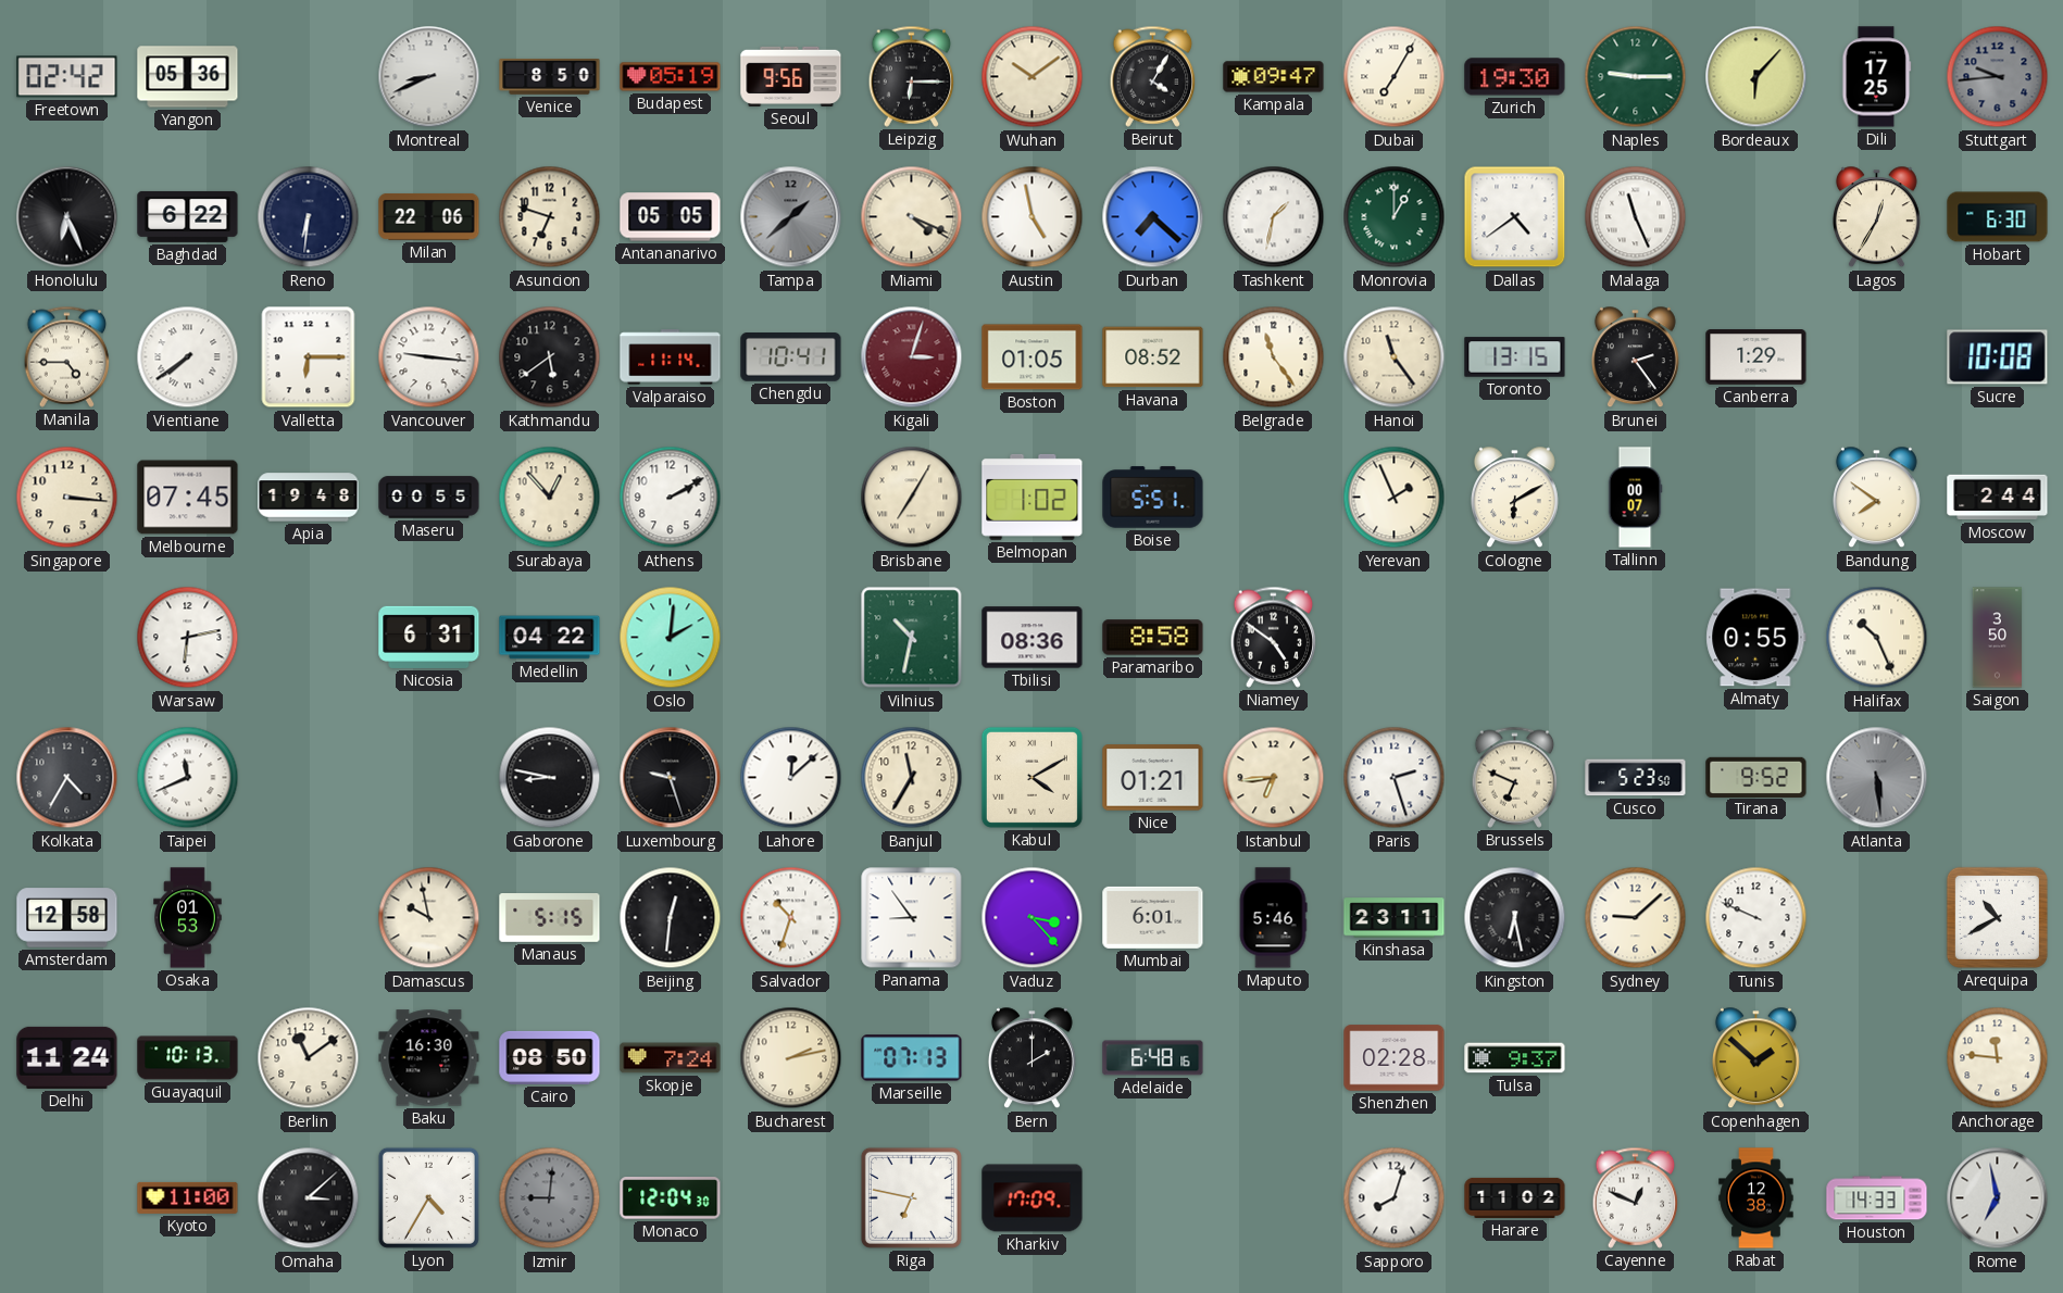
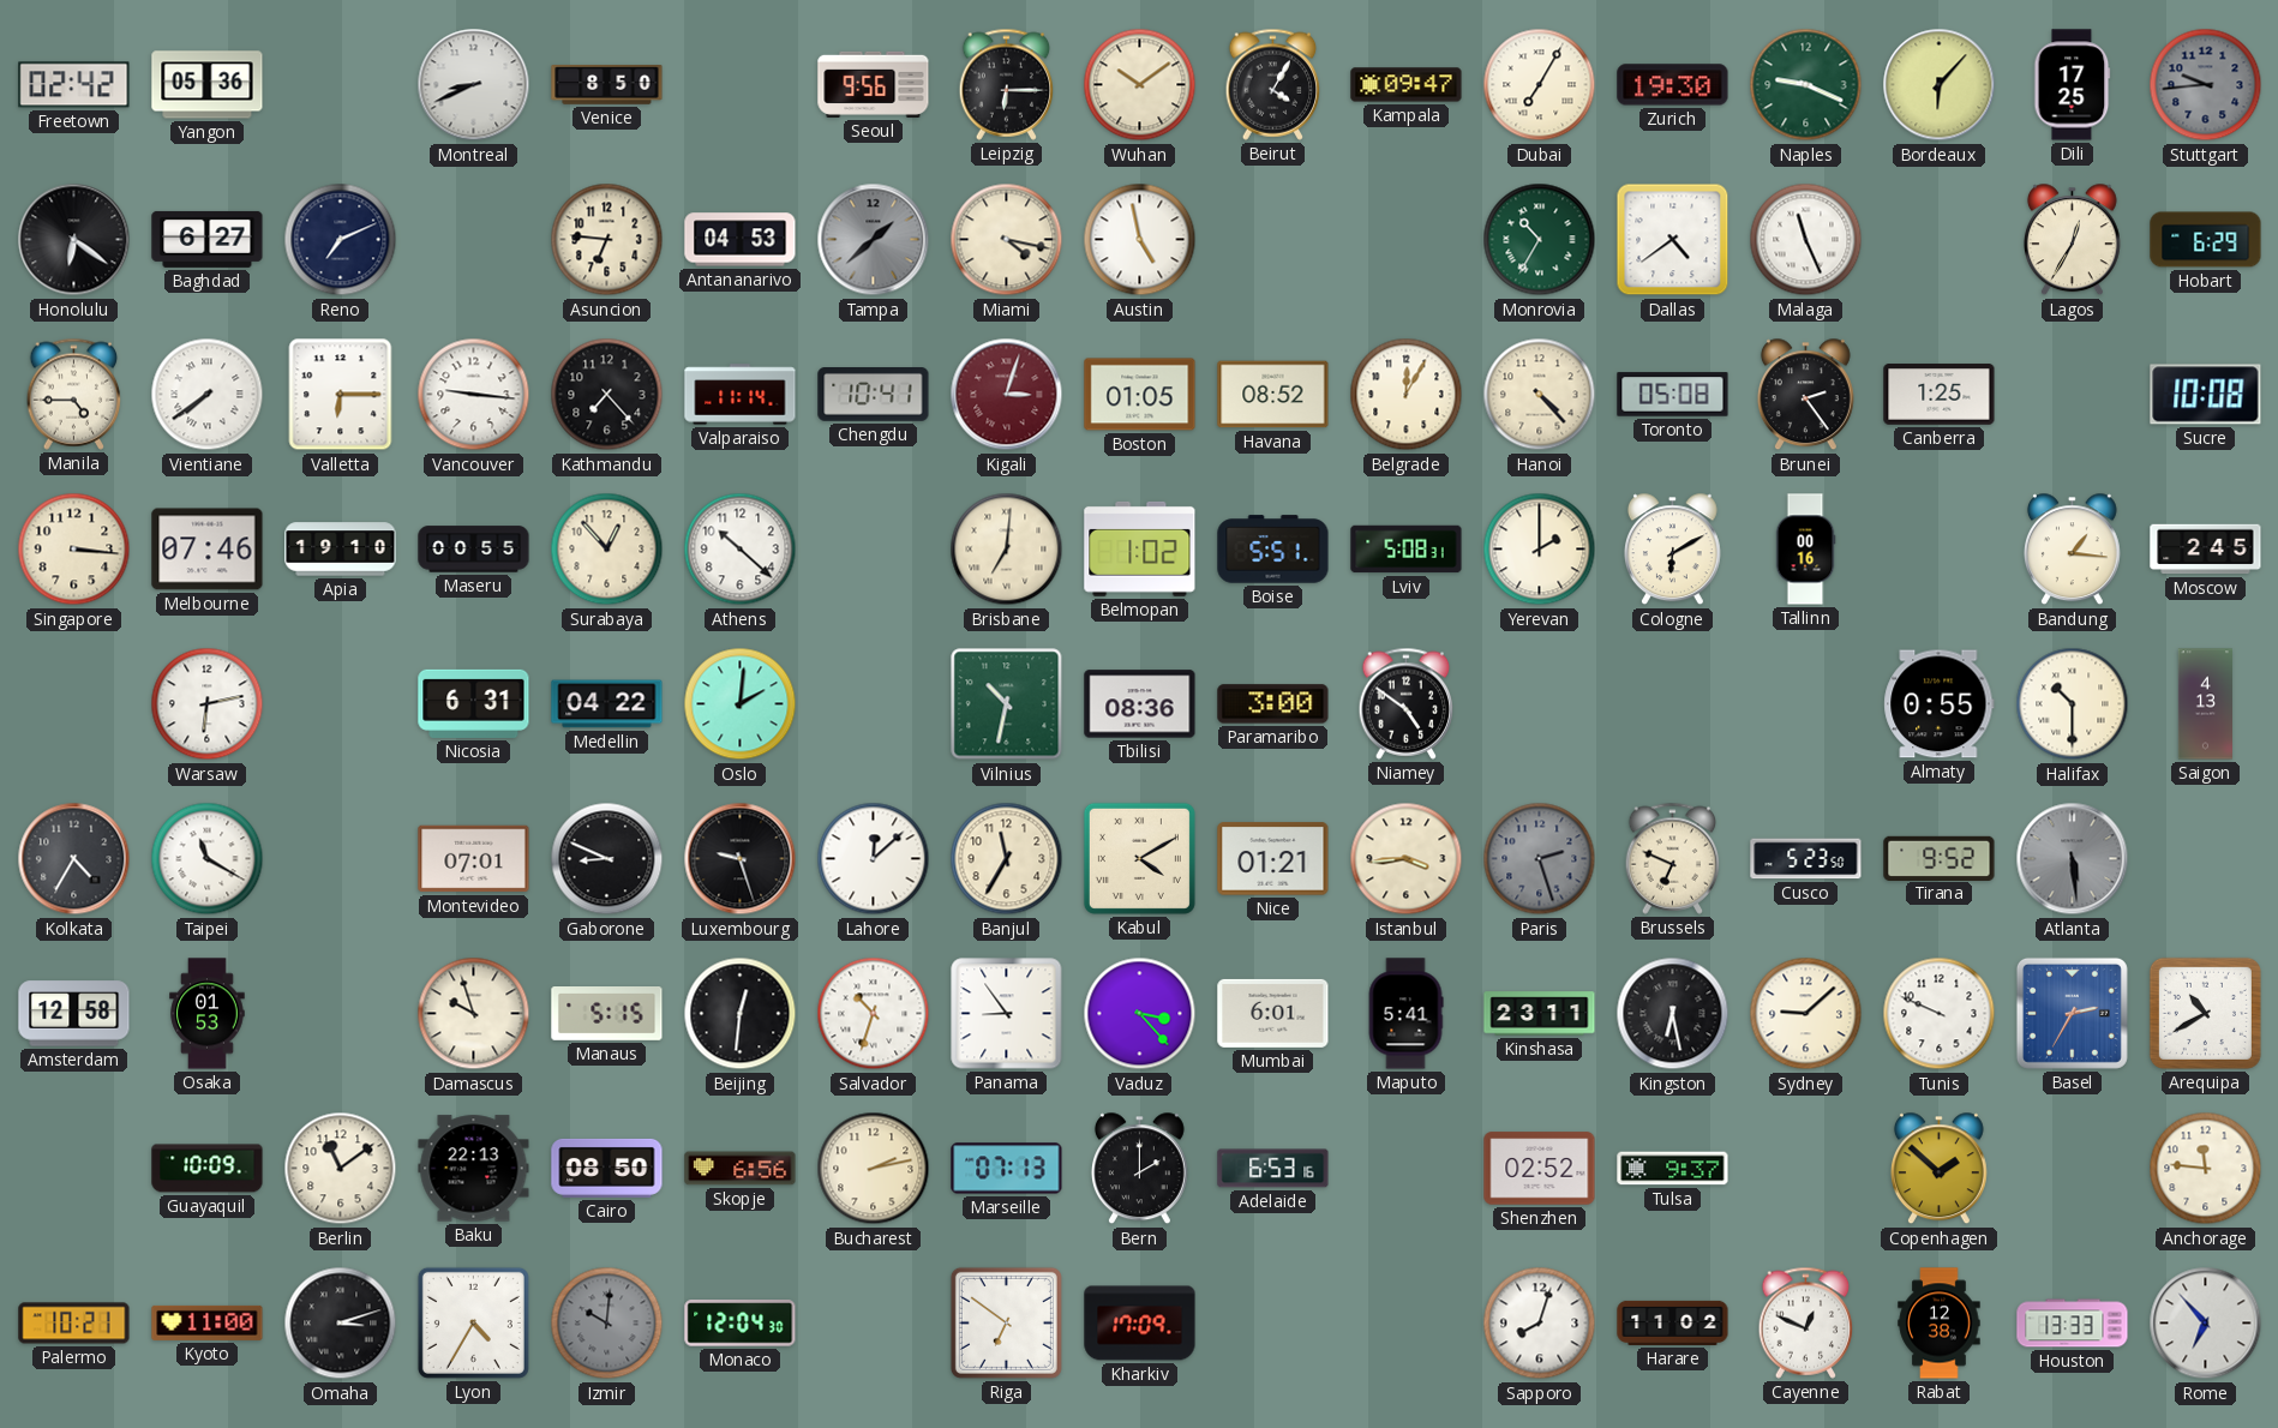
Budapest: 05:19 -> none (671, 77)
Naples: 9:15 -> 9:19 (1806, 85)
Honolulu: 6:26 -> 6:21 (74, 240)
Baghdad: 6:22 -> 6:27 (208, 239)
Reno: 6:31 -> 7:11 (341, 240)
Milan: 22:06 -> none (429, 216)
Asuncion: 6:48 -> 6:46 (607, 240)
Antananarivo: 05:05 -> 04:53 (741, 240)
Miami: 4:19 -> 4:17 (1007, 240)
Durban: 7:22 -> none (1153, 217)
Tashkent: 1:32 -> none (1274, 217)
Monrovia: 1:00 -> 10:35 (1540, 240)
Hobart: 6:30 -> 6:29 (2206, 240)
Kathmandu: 5:39 -> 7:23 (607, 395)
Belgrade: 11:24 -> 12:05 (1407, 395)
Hanoi: 11:24 -> 4:23 (1540, 395)
Toronto: 13:15 -> 05:08 (1673, 395)
Canberra: 1:29 -> 1:25 (1940, 395)
Melbourne: 07:45 -> 07:46 (208, 550)
Apia: 19:48 -> 19:10 (341, 550)
Athens: 2:10 -> 10:22 (741, 550)
Brisbane: 7:05 -> 7:01 (1007, 550)
Lviv: none -> 5:08 (1407, 550)
Yerevan: 1:56 -> 2:00 (1540, 550)
Tallinn: 00:07 -> 00:16 (1805, 550)
Bandung: 7:51 -> 1:16 (2072, 550)
Moscow: 2:44 -> 2:45 (2206, 550)
Paramaribo: 8:58 -> 3:00 (1273, 704)
Halifax: 10:26 -> 10:30 (2073, 704)
Saigon: 3:50 -> 4:13 (2205, 704)
Taipei: 11:41 -> 11:20 (208, 859)
Montevideo: none -> 07:01 (474, 859)
Gaborone: 8:47 -> 8:49 (607, 859)
Istanbul: 6:44 -> 3:44 (1407, 859)
Paris dial: white -> grey (1540, 859)
Damascus: 9:58 -> 9:57 (474, 1014)
Maputo: 5:46 -> 5:41 (1405, 1014)
Basel: none -> 2:35 (2072, 1013)
Delhi: 11:24 -> none (67, 1057)
Guayaquil: 10:13 -> 10:09 (208, 1169)
Baku: 16:30 -> 22:13 (474, 1169)
Skopje: 7:24 -> 6:56 (741, 1169)
Adelaide: 6:48 -> 6:53 (1273, 1169)
Shenzhen: 02:28 -> 02:52 (1540, 1169)
Palermo: none -> 10:21 (74, 1324)
Omaha: 3:08 -> 3:12 (341, 1324)
Izmir: 9:01 -> 10:01 (607, 1324)
Riga: 6:47 -> 6:51 (1006, 1322)
Houston: 14:33 -> 13:33 (2073, 1324)
Rome: 6:58 -> 6:53 (2206, 1324)
